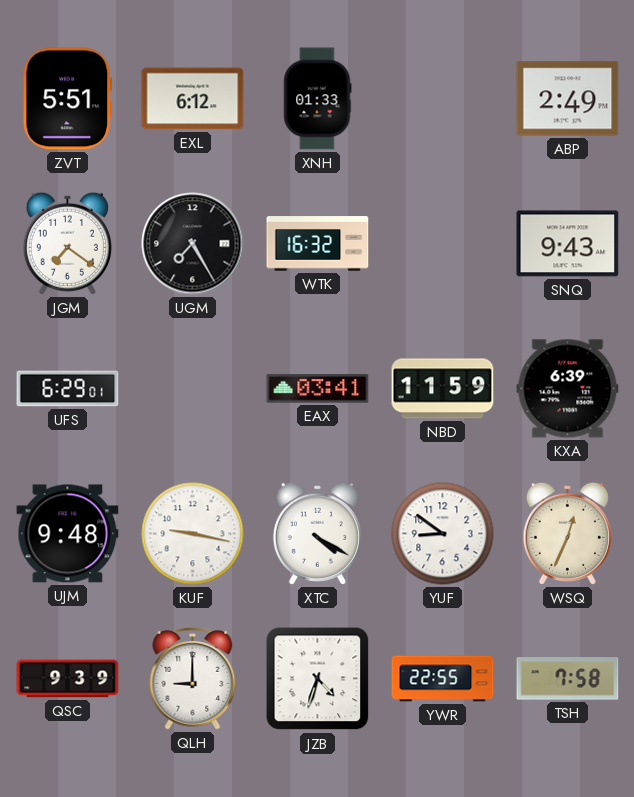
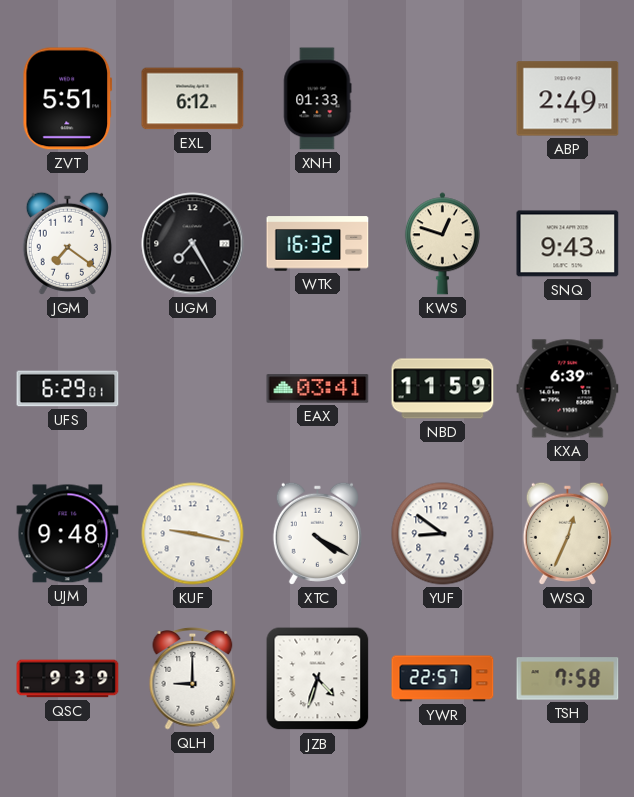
KWS: none -> 12:48 (442, 244)
YWR: 22:55 -> 22:57 (443, 679)
